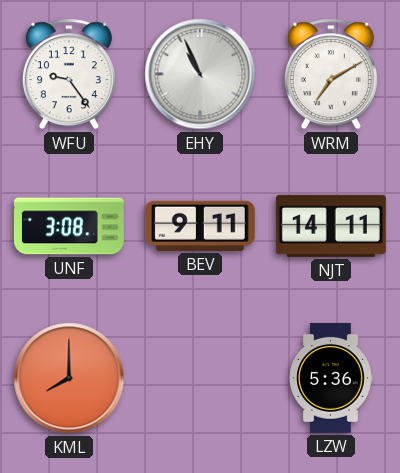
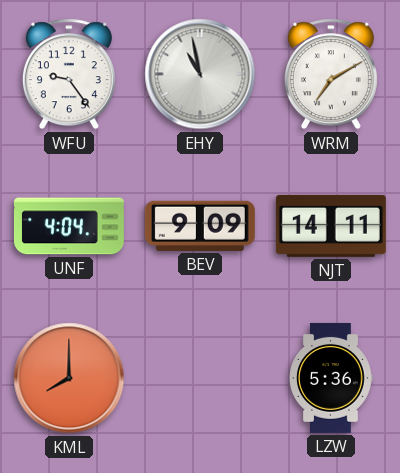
EHY: 10:56 -> 10:58 (200, 74)
UNF: 3:08 -> 4:04 (69, 226)
BEV: 9:11 -> 9:09 (200, 226)
